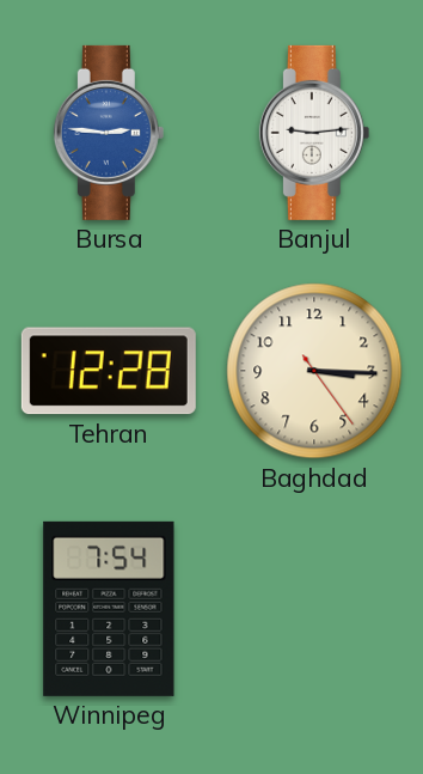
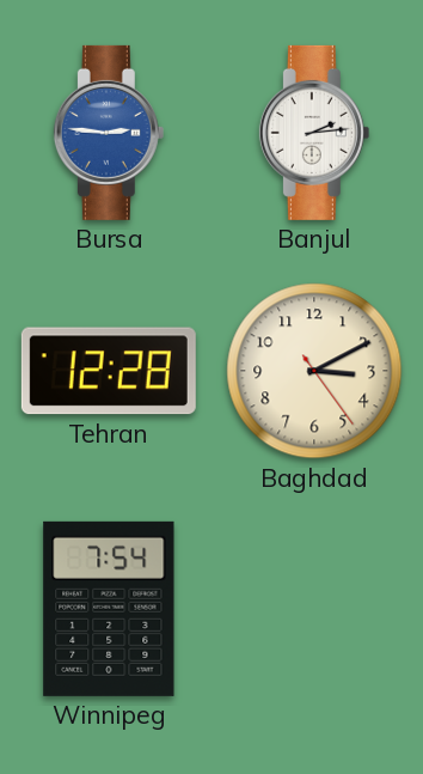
Banjul: 9:14 -> 2:14 (314, 133)
Baghdad: 3:15 -> 3:10 (314, 371)
